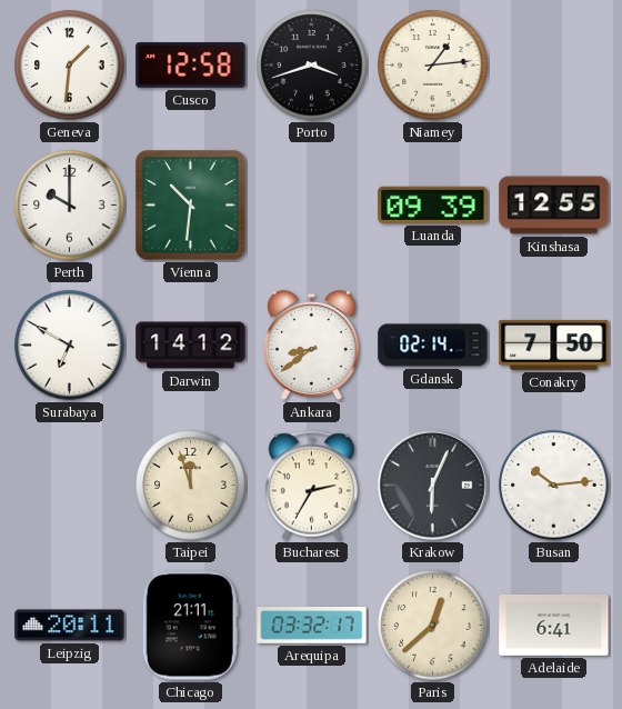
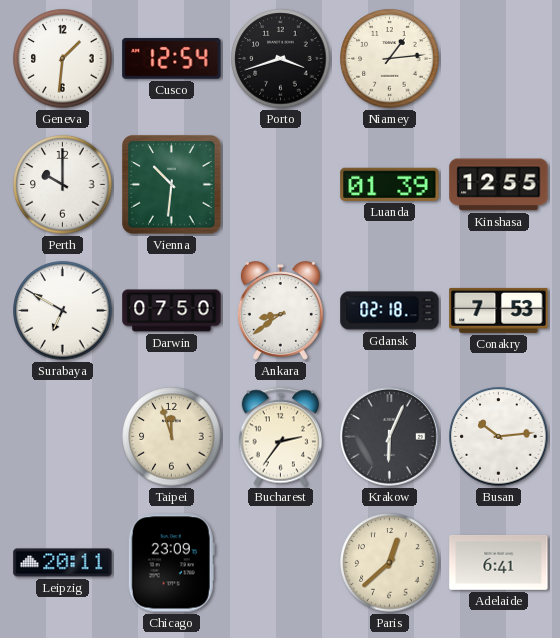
Cusco: 12:58 -> 12:54 (172, 59)
Luanda: 09:39 -> 01:39 (390, 184)
Darwin: 14:12 -> 07:50 (172, 311)
Gdansk: 02:14 -> 02:18 (390, 311)
Conakry: 7:50 -> 7:53 (499, 310)
Bucharest: 2:35 -> 2:36 (280, 437)
Chicago: 21:11 -> 23:09 (171, 563)
Arequipa: 03:32 -> none (312, 626)
